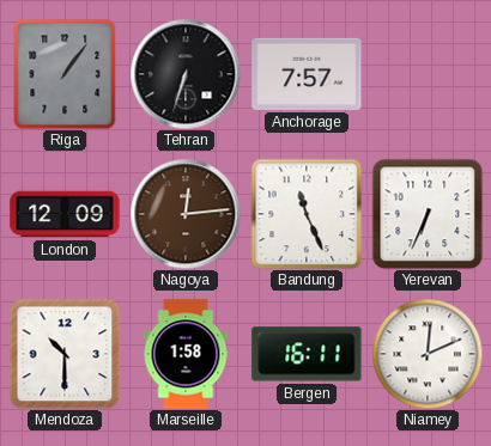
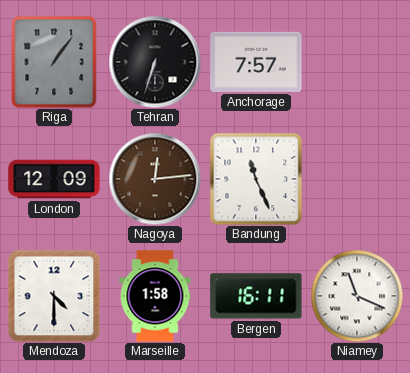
Yerevan: 6:34 -> none (428, 214)
Mendoza: 10:30 -> 4:30 (54, 296)
Niamey: 12:11 -> 11:19 (357, 296)
